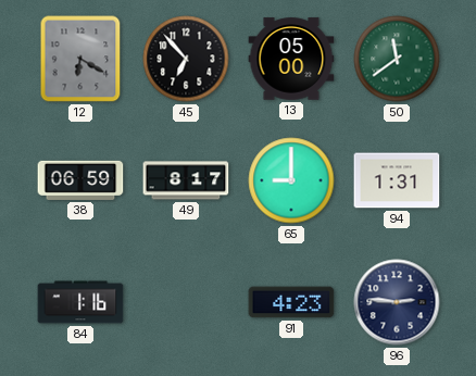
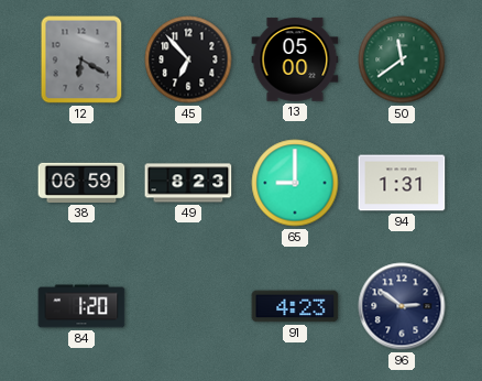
49: 8:17 -> 8:23 (188, 183)
84: 1:16 -> 1:20 (81, 306)
96: 2:46 -> 2:51 (402, 306)
